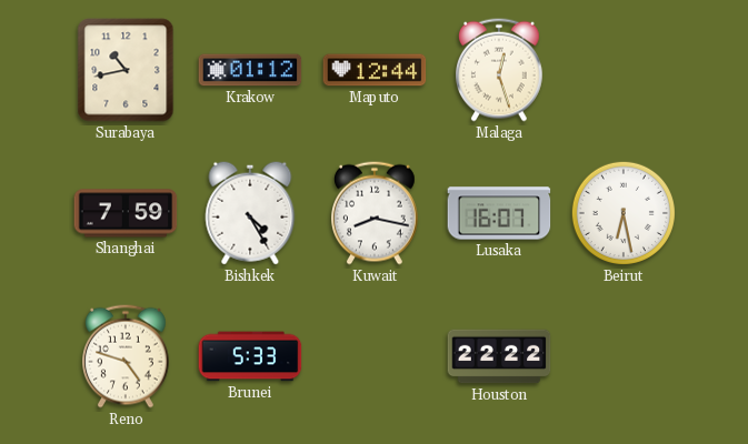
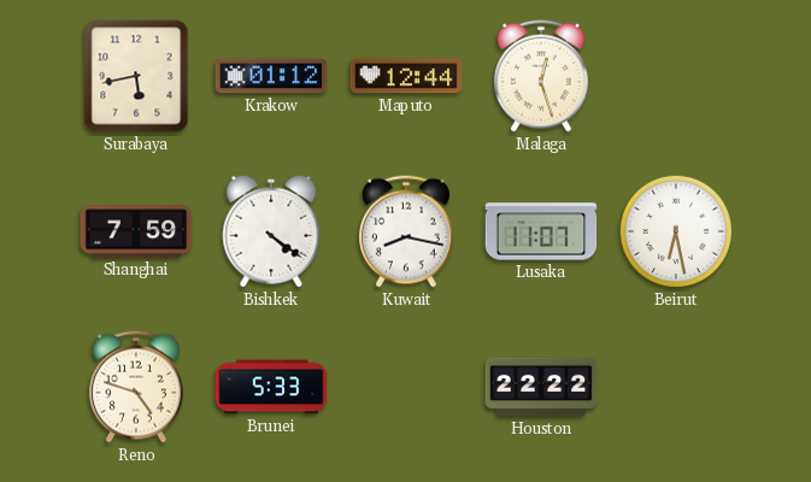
Surabaya: 10:43 -> 5:43 (136, 76)
Bishkek: 4:25 -> 4:21 (271, 231)
Lusaka: 16:07 -> 11:07 (541, 231)
